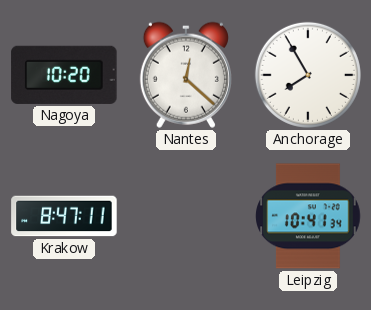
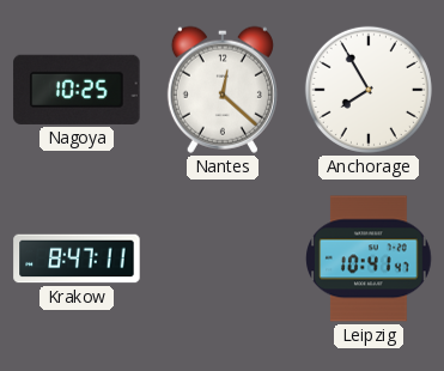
Nagoya: 10:20 -> 10:25 (77, 90)
Leipzig: 10:41:34 -> 10:41:47 (369, 259)
